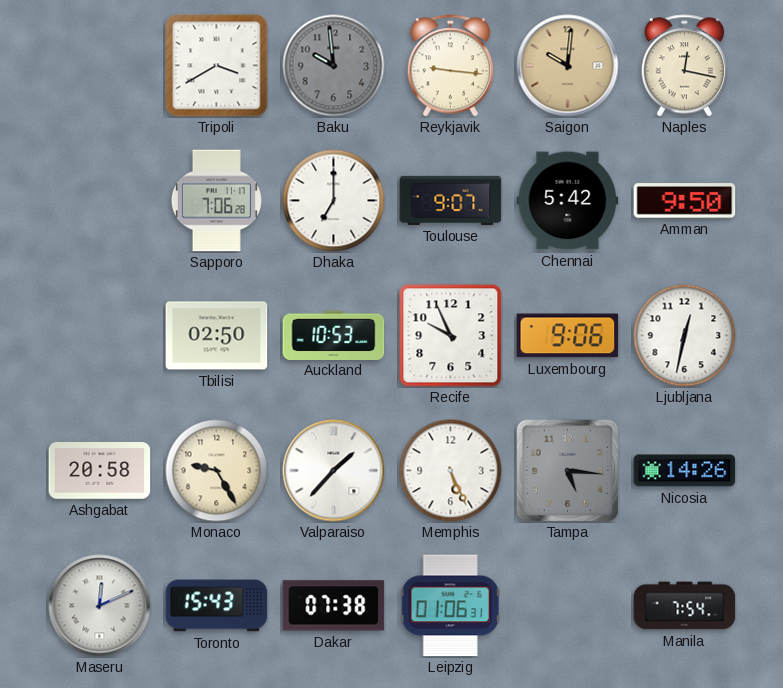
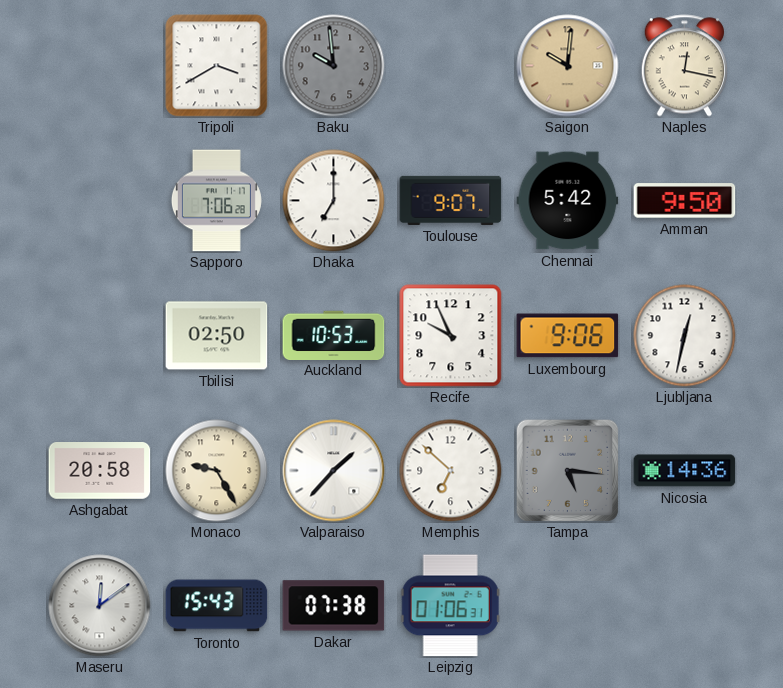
Reykjavik: 9:16 -> none (450, 66)
Memphis: 5:26 -> 6:52 (451, 471)
Nicosia: 14:26 -> 14:36 (685, 471)
Maseru: 12:11 -> 12:09 (100, 606)
Manila: 7:54 -> none (685, 606)
